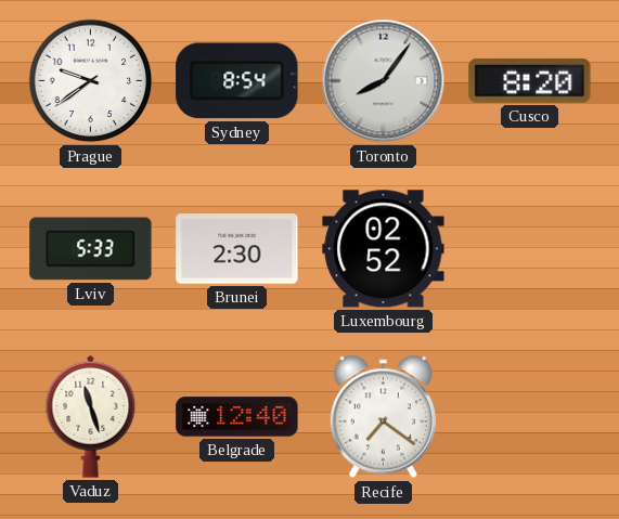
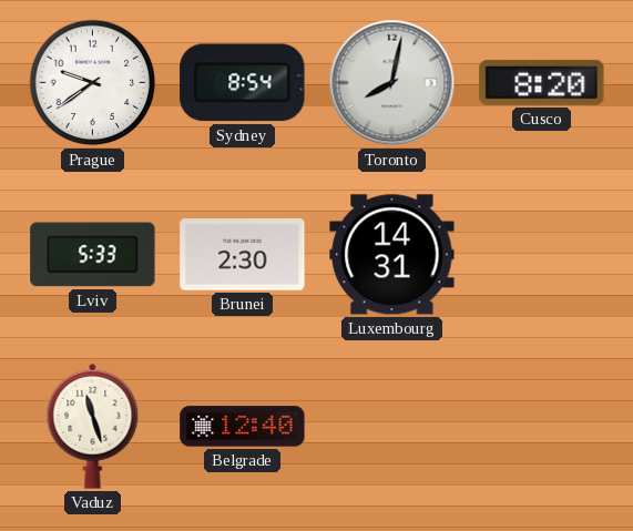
Toronto: 8:06 -> 8:02 (392, 83)
Luxembourg: 02:52 -> 14:31 (392, 255)
Recife: 7:21 -> none (383, 417)
